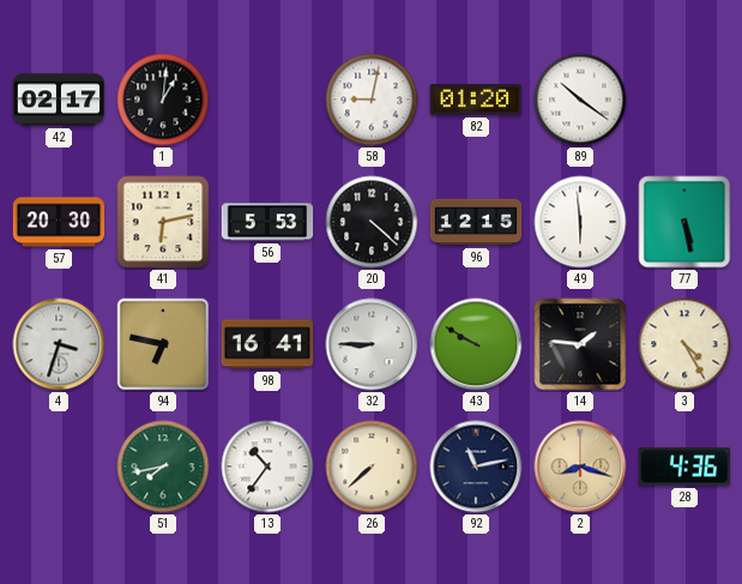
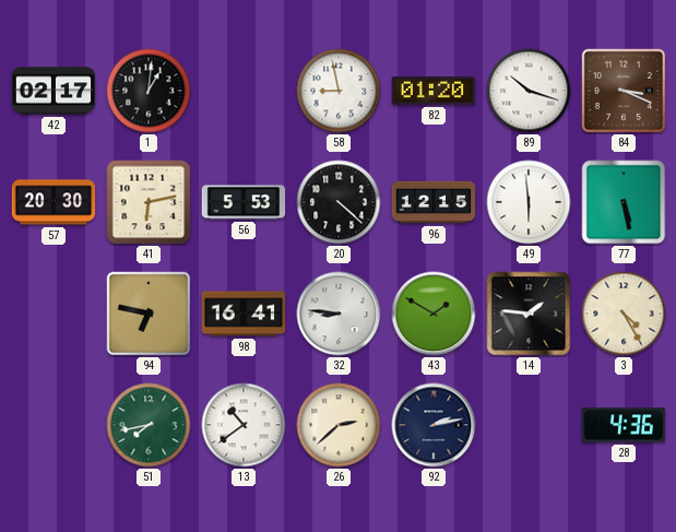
58: 9:02 -> 8:58 (339, 91)
89: 10:21 -> 10:18 (529, 91)
84: none -> 3:19 (624, 91)
4: 3:33 -> none (59, 344)
32: 8:45 -> 8:46 (339, 314)
43: 9:50 -> 1:50 (434, 314)
13: 10:36 -> 10:39 (244, 425)
26: 7:38 -> 2:38 (339, 425)
92: 11:13 -> 2:13 (434, 425)
2: 8:18 -> none (580, 466)
